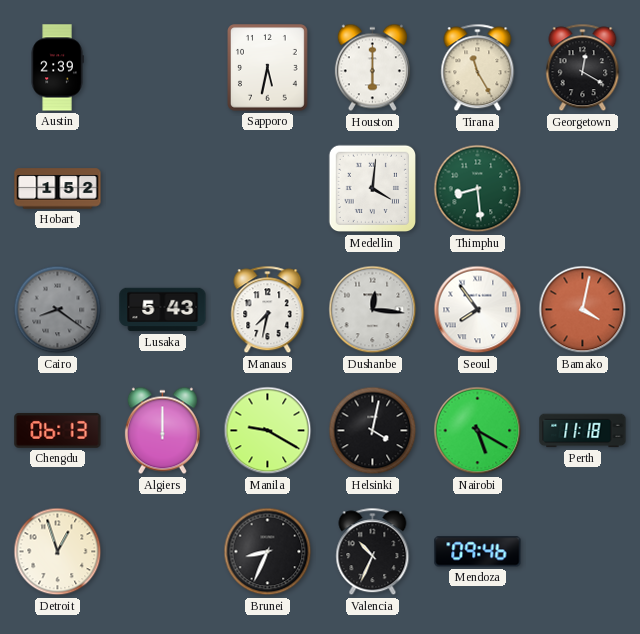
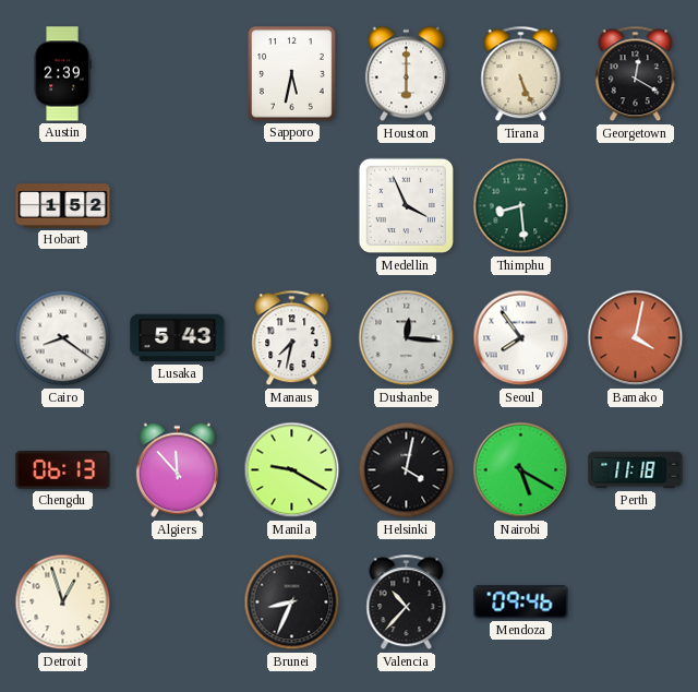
Tirana: 11:25 -> 5:26 (521, 74)
Medellin: 4:01 -> 3:56 (407, 206)
Cairo dial: grey -> white (63, 338)
Algiers: 12:00 -> 11:53 (177, 470)
Valencia: 10:34 -> 10:37 (407, 602)
